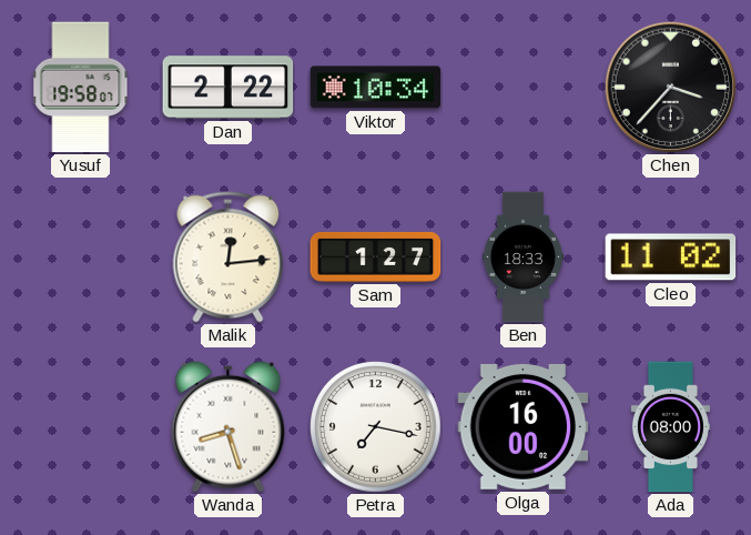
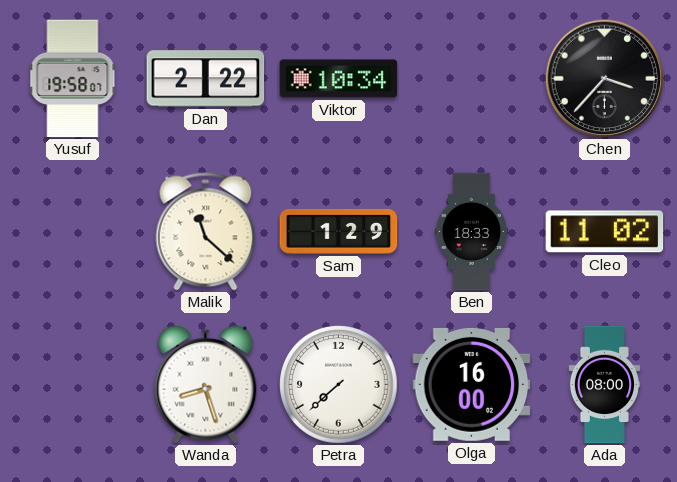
Malik: 12:14 -> 11:22 (206, 232)
Sam: 1:27 -> 1:29 (339, 231)
Petra: 7:17 -> 7:38 (339, 385)
